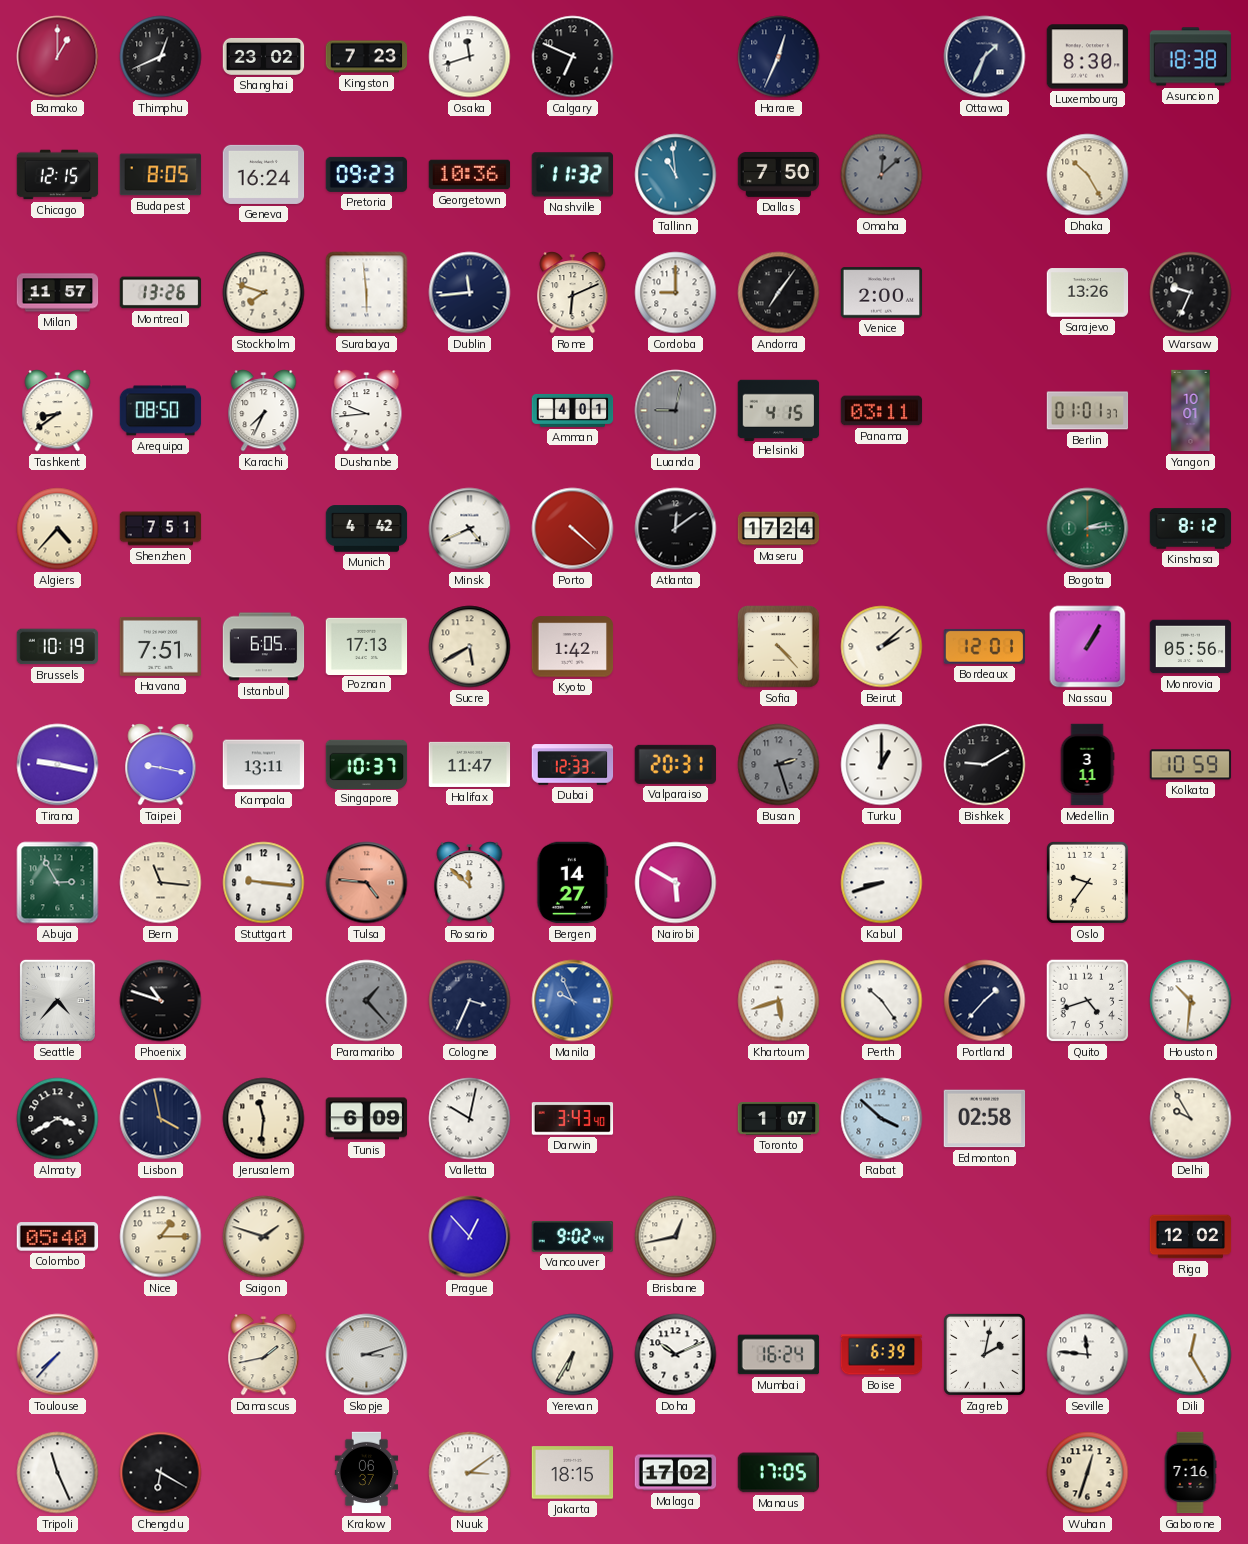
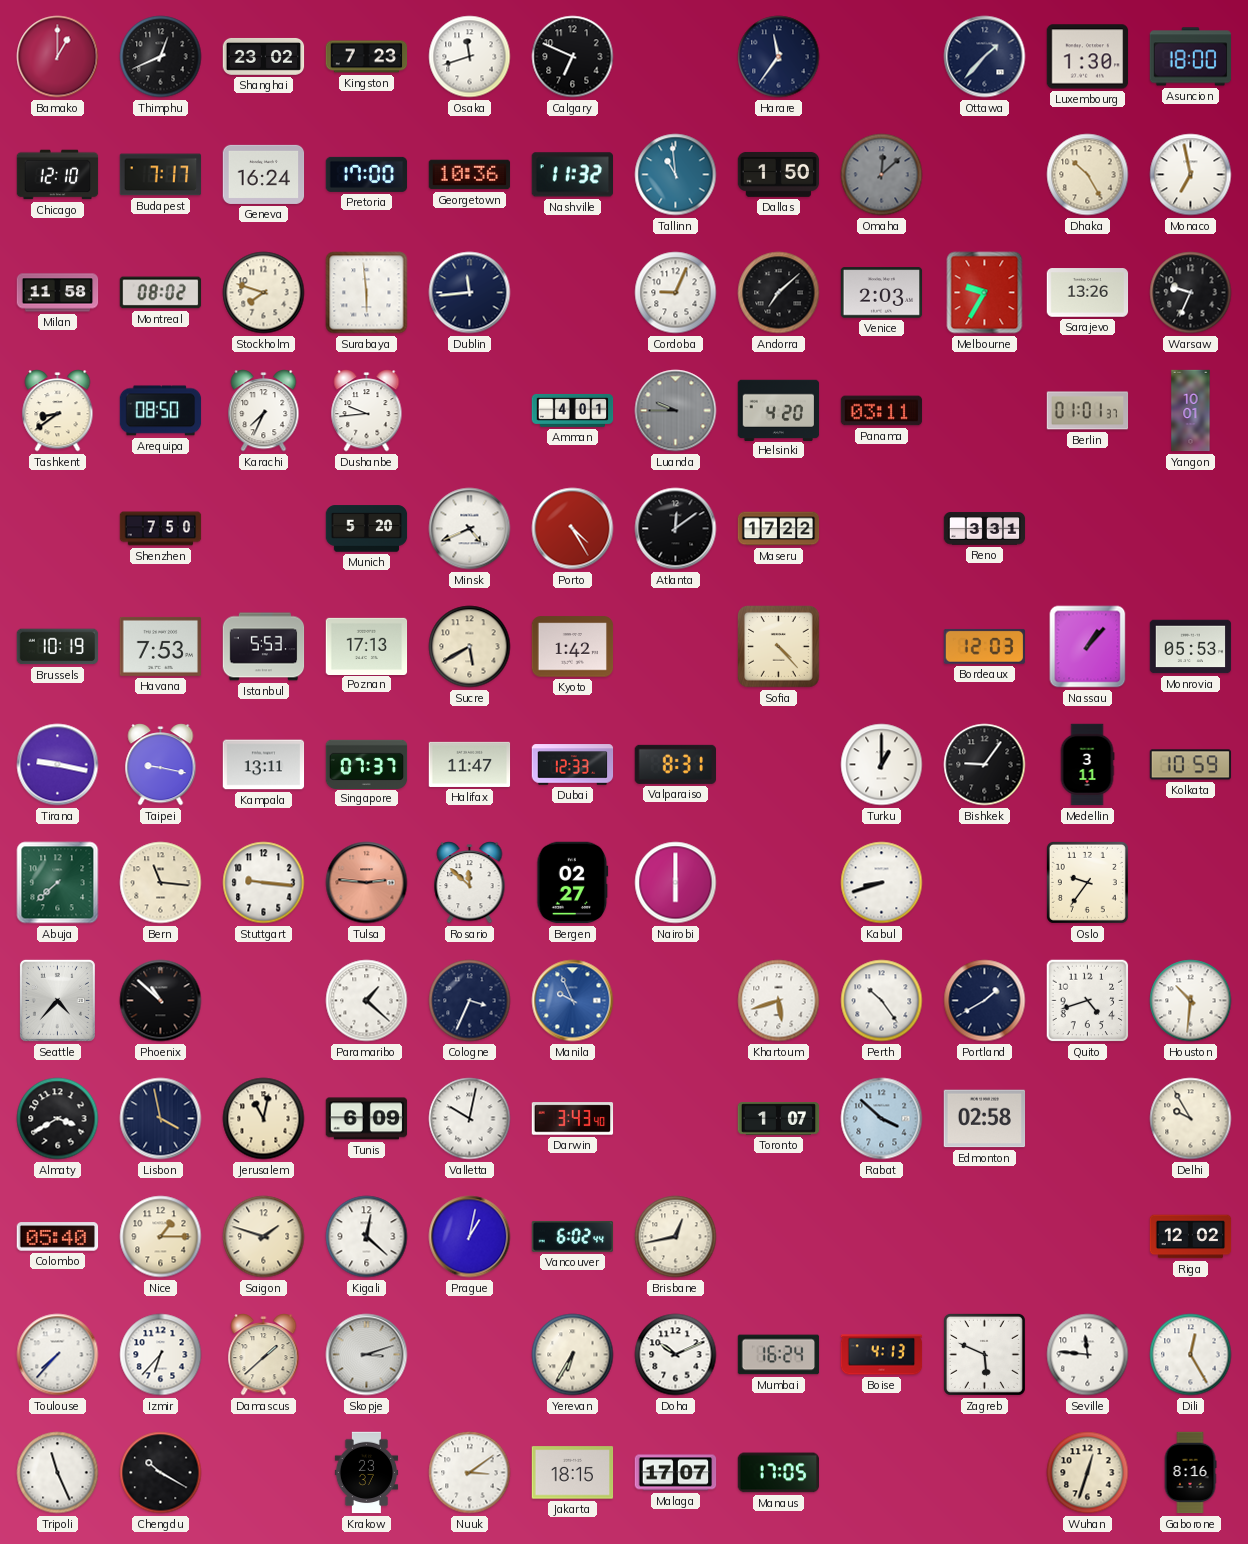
Harare: 12:34 -> 11:36 (779, 57)
Ottawa: 1:34 -> 1:37 (985, 57)
Luxembourg: 8:30 -> 1:30 (1088, 57)
Asuncion: 18:38 -> 18:00 (1191, 57)
Chicago: 12:15 -> 12:10 (58, 175)
Budapest: 8:05 -> 7:17 (161, 175)
Pretoria: 09:23 -> 17:00 (367, 174)
Dallas: 7:50 -> 1:50 (779, 174)
Monaco: none -> 6:58 (1191, 175)
Milan: 11:57 -> 11:58 (58, 293)
Montreal: 13:26 -> 08:02 (161, 293)
Rome: 6:11 -> none (573, 293)
Cordoba: 9:00 -> 9:04 (676, 293)
Andorra: 7:06 -> 7:08 (779, 293)
Venice: 2:00 -> 2:03 (882, 293)
Melbourne: none -> 9:35 (985, 293)
Luanda: 9:02 -> 9:45 (676, 411)
Helsinki: 4:15 -> 4:20 (779, 410)
Algiers: 4:37 -> none (58, 529)
Shenzhen: 7:51 -> 7:50 (161, 529)
Munich: 4:42 -> 5:20 (367, 529)
Porto: 4:22 -> 4:25 (573, 529)
Maseru: 17:24 -> 17:22 (779, 529)
Reno: none -> 3:31 (985, 529)
Bogota: 2:14 -> none (1088, 529)
Kinshasa: 8:12 -> none (1191, 529)
Havana: 7:51 -> 7:53 (161, 646)
Istanbul: 6:05 -> 5:53 (264, 647)
Beirut: 2:08 -> none (882, 647)
Bordeaux: 12:01 -> 12:03 (984, 646)
Nassau: 1:05 -> 1:07 (1088, 647)
Monrovia: 05:56 -> 05:53 (1191, 647)
Singapore: 10:37 -> 07:37 (367, 764)
Valparaiso: 20:31 -> 8:31 (675, 764)
Busan: 2:27 -> none (779, 765)
Bishkek: 9:10 -> 9:06 (985, 765)
Abuja: 2:55 -> 7:38 (58, 883)
Tulsa: 4:46 -> 2:46 (367, 883)
Bergen: 14:27 -> 02:27 (573, 883)
Nairobi: 5:50 -> 6:00 (676, 883)
Phoenix: 10:48 -> 10:52 (161, 1001)
Paramaribo: 1:23 -> 1:22 (367, 1001)
Paramaribo dial: grey -> white (367, 1001)
Portland: 1:37 -> 1:40 (985, 1001)
Jerusalem: 11:31 -> 11:02 (264, 1119)
Kigali: none -> 12:22 (367, 1237)
Prague: 12:53 -> 1:02 (470, 1237)
Vancouver: 9:02 -> 6:02 (573, 1236)
Izmir: none -> 6:37 (161, 1355)
Damascus: 1:43 -> 1:38 (264, 1355)
Boise: 6:39 -> 4:13 (882, 1355)
Zagreb: 2:02 -> 5:49 (984, 1354)
Chengdu: 6:20 -> 10:20 (161, 1473)
Krakow: 06:37 -> 23:37 (367, 1473)
Malaga: 17:02 -> 17:07 (676, 1473)
Gaborone: 7:16 -> 8:16 (1190, 1473)
